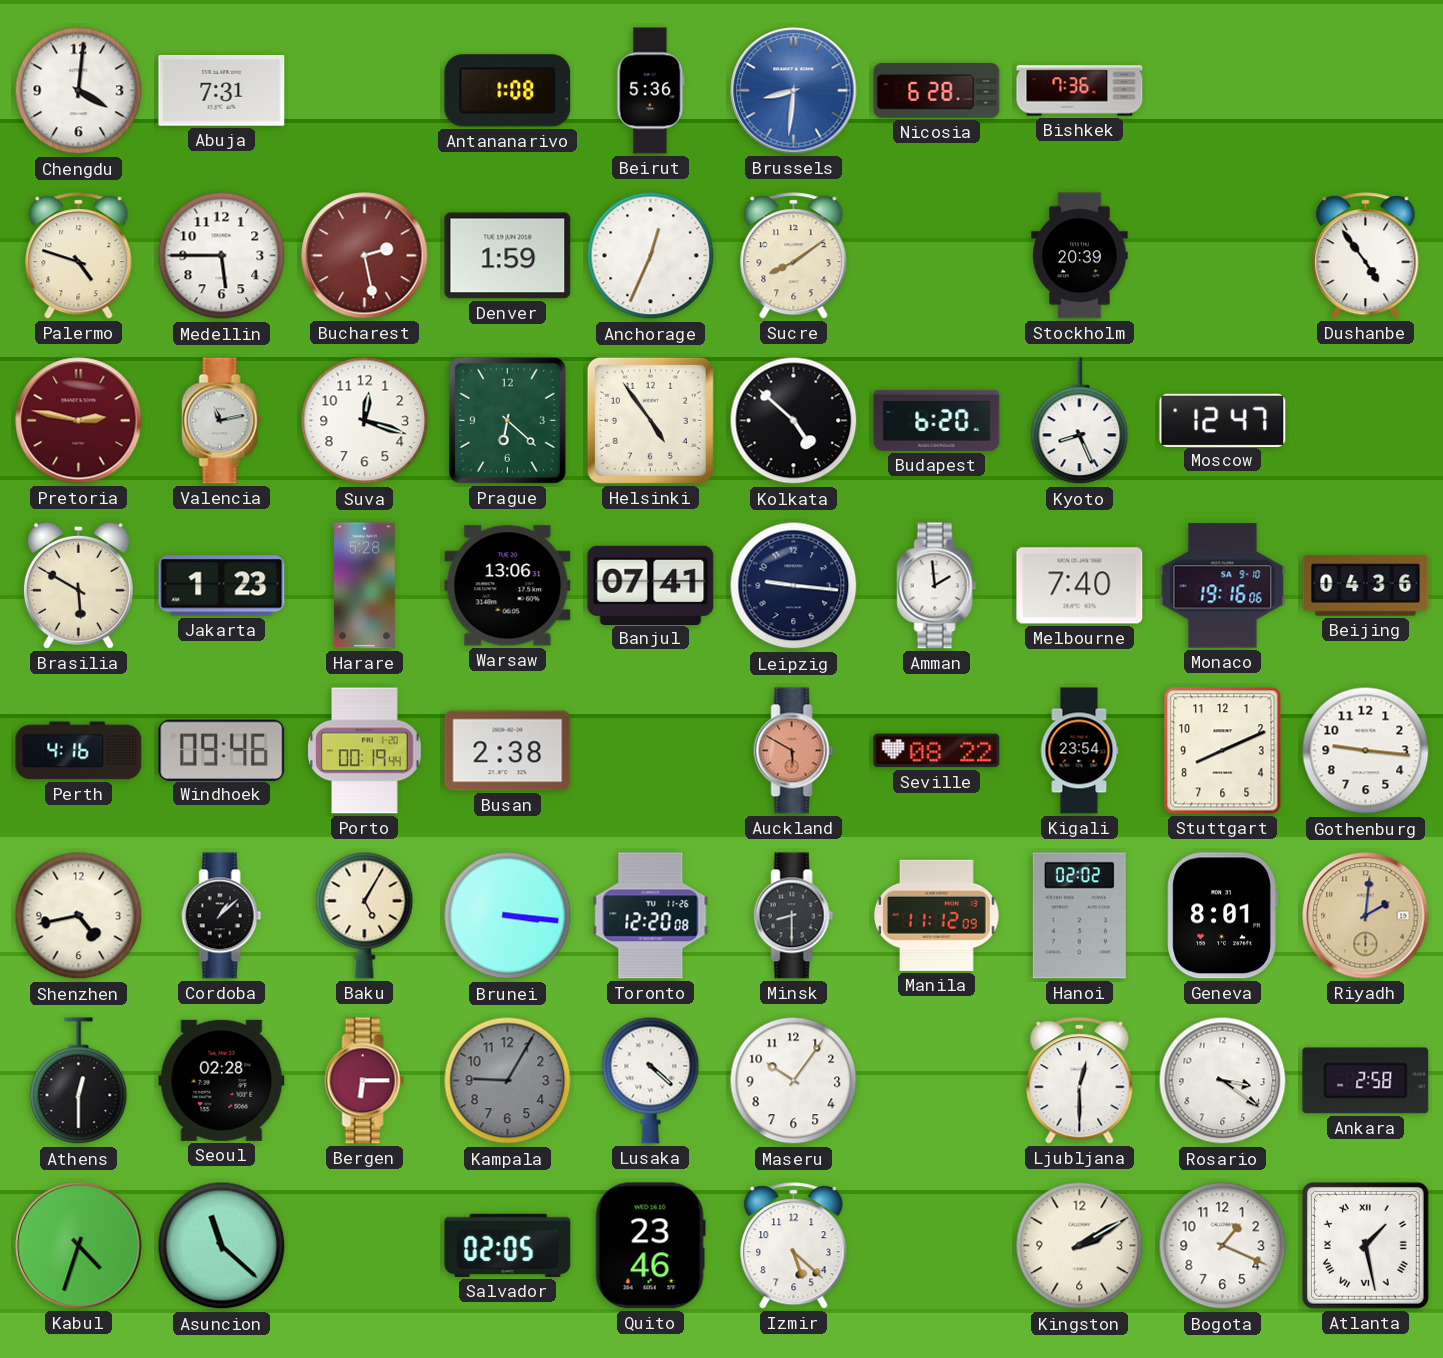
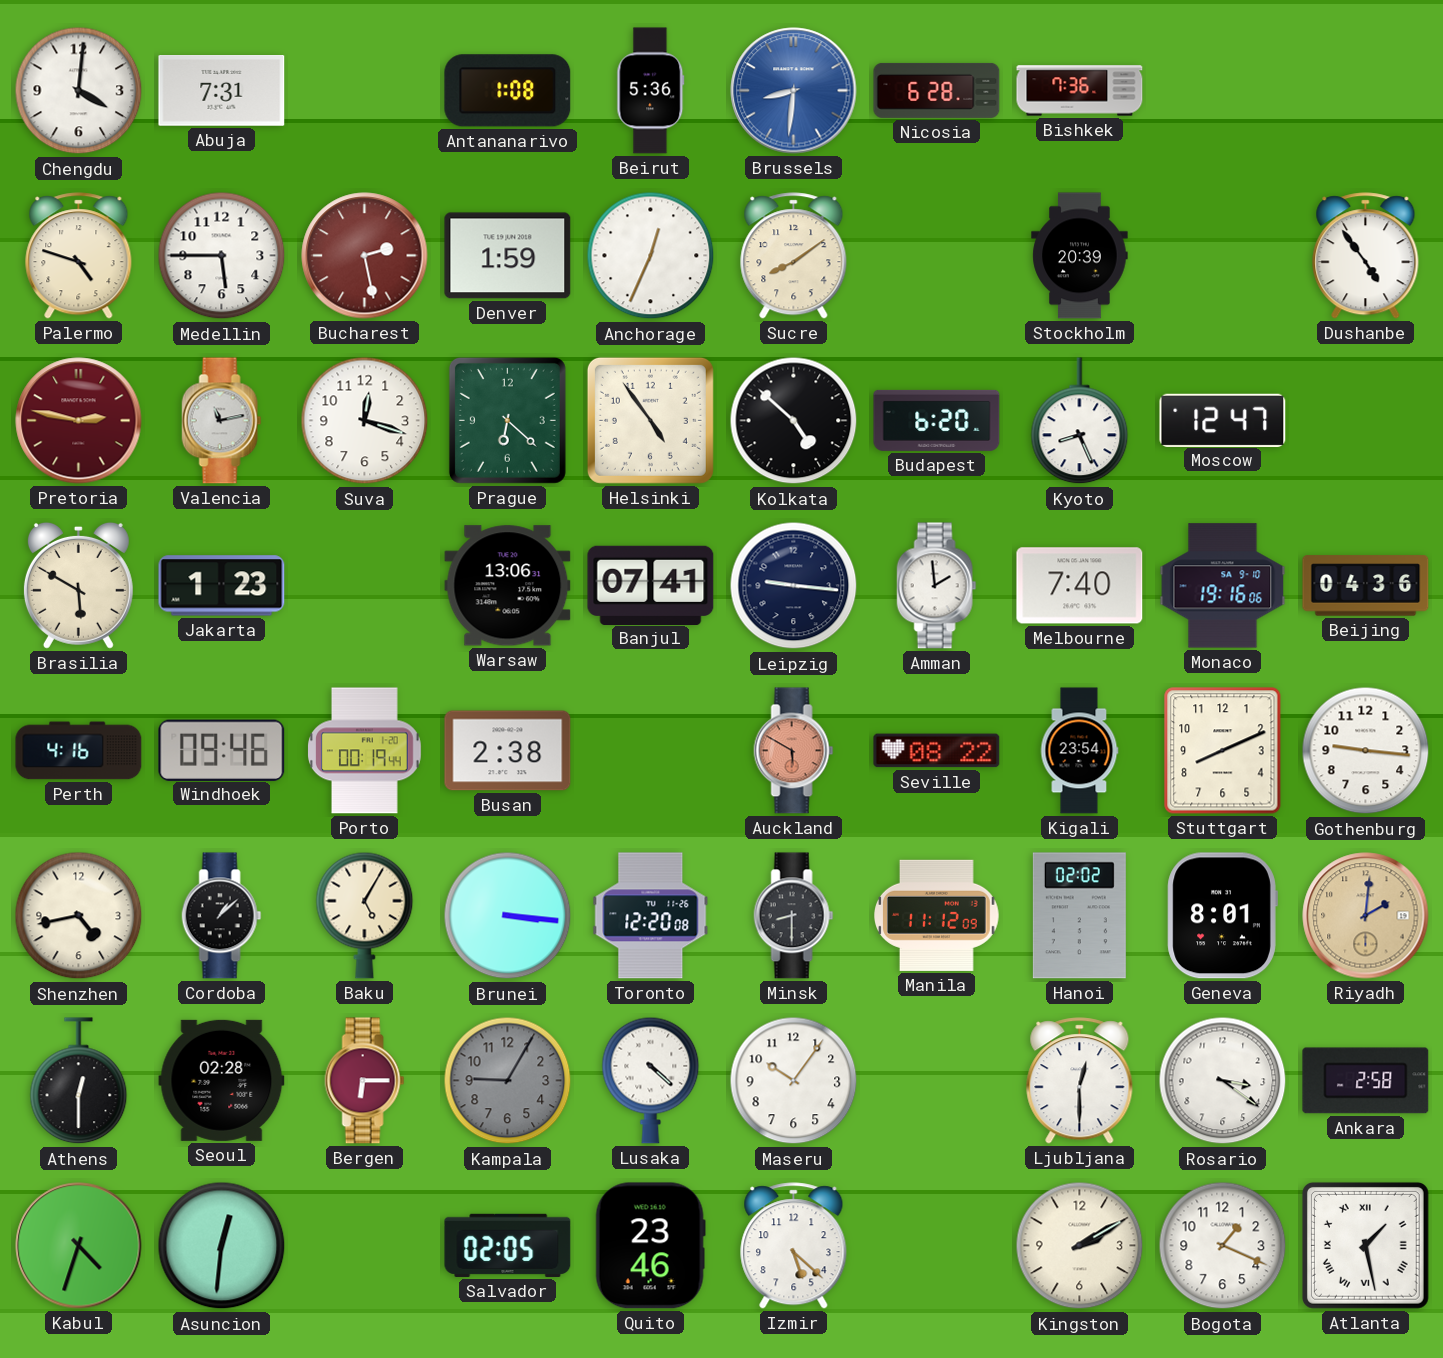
Harare: 5:28 -> none (364, 586)
Asuncion: 11:22 -> 12:31 (222, 1246)
